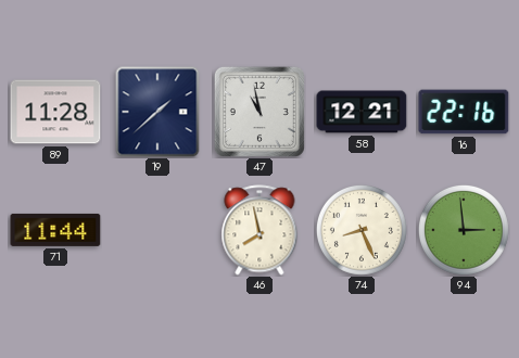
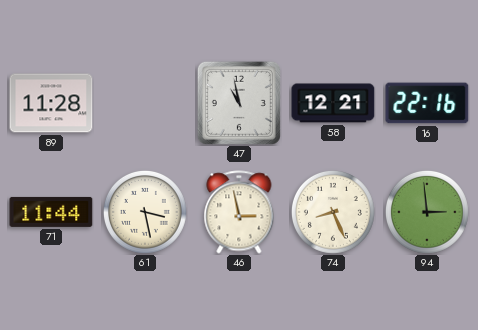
19: 1:38 -> none (157, 112)
61: none -> 3:28 (145, 212)
46: 7:58 -> 2:58 (239, 212)
